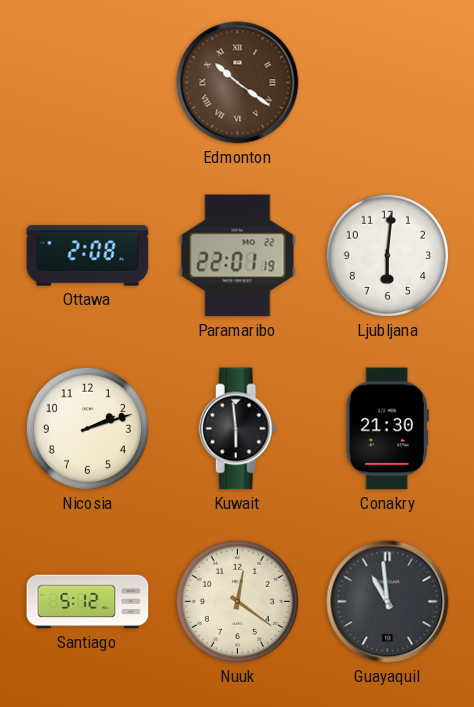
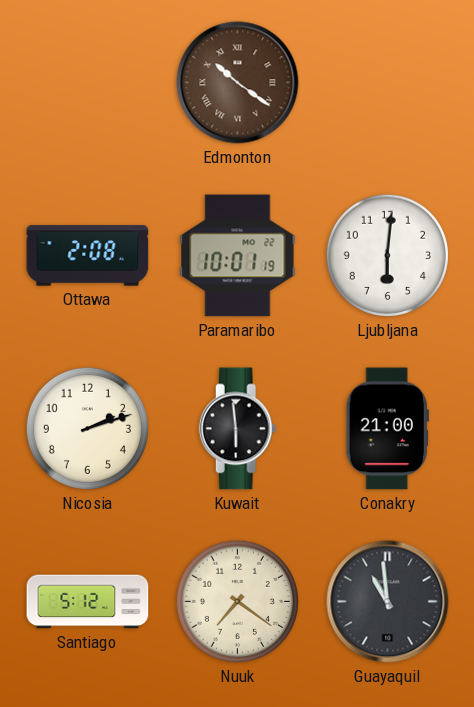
Paramaribo: 22:01 -> 10:01 (238, 256)
Conakry: 21:30 -> 21:00 (387, 429)
Nuuk: 12:21 -> 7:21 (237, 601)
